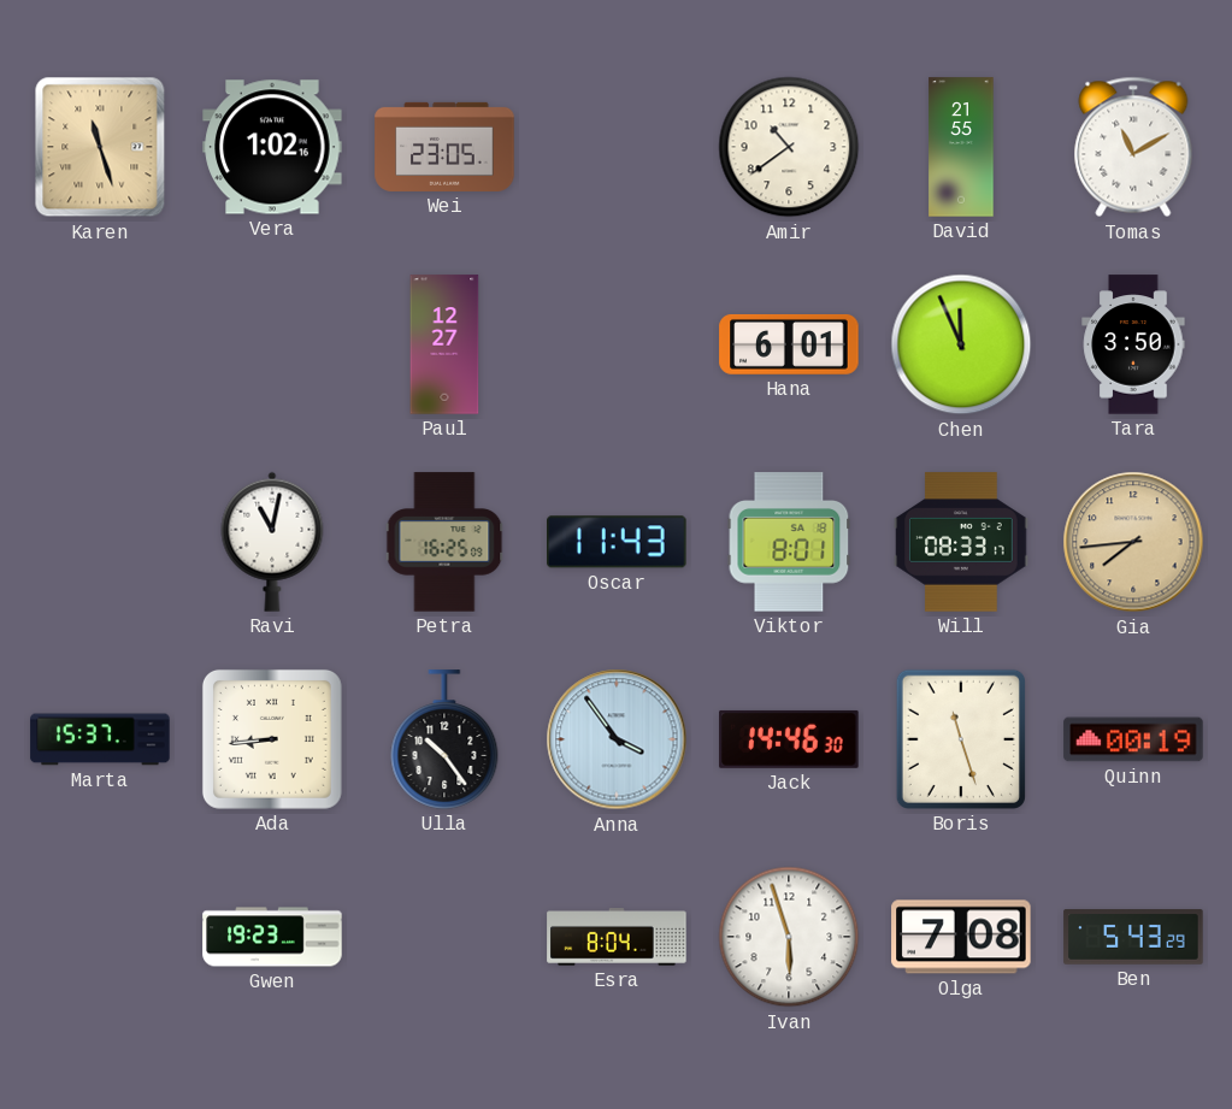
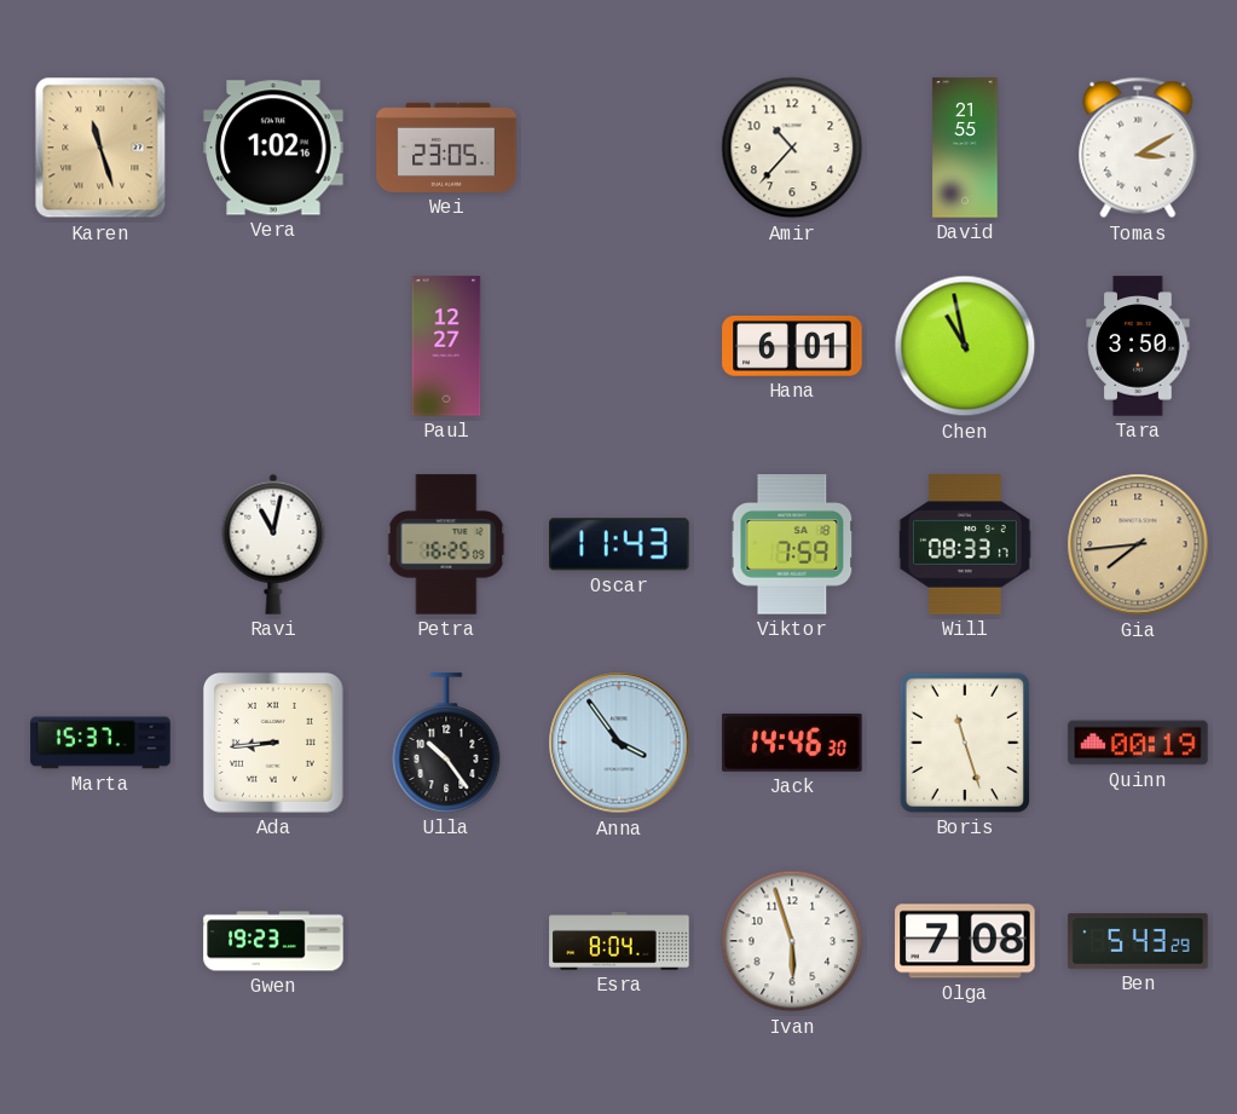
Amir: 10:39 -> 10:37 (792, 148)
Tomas: 11:10 -> 3:10 (1138, 148)
Chen: 11:56 -> 10:58 (965, 346)
Viktor: 8:01 -> 7:59 (792, 544)
